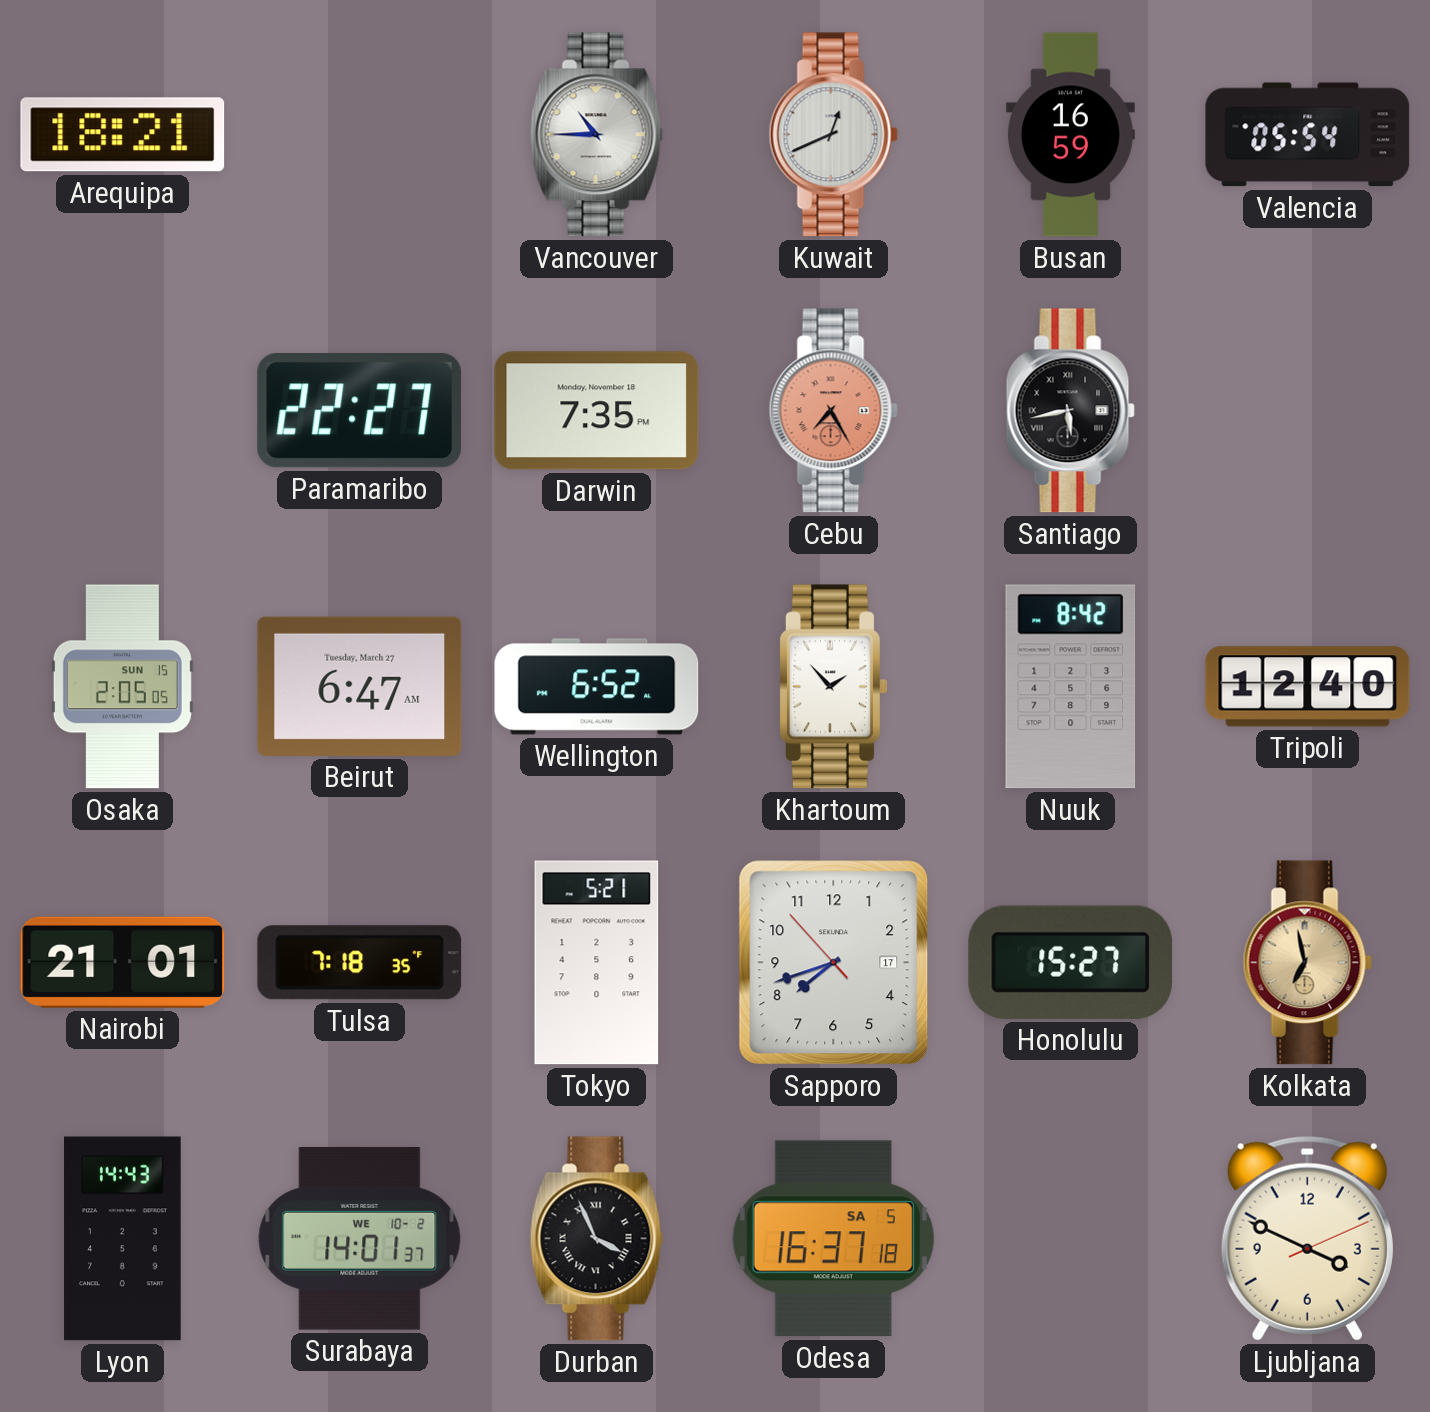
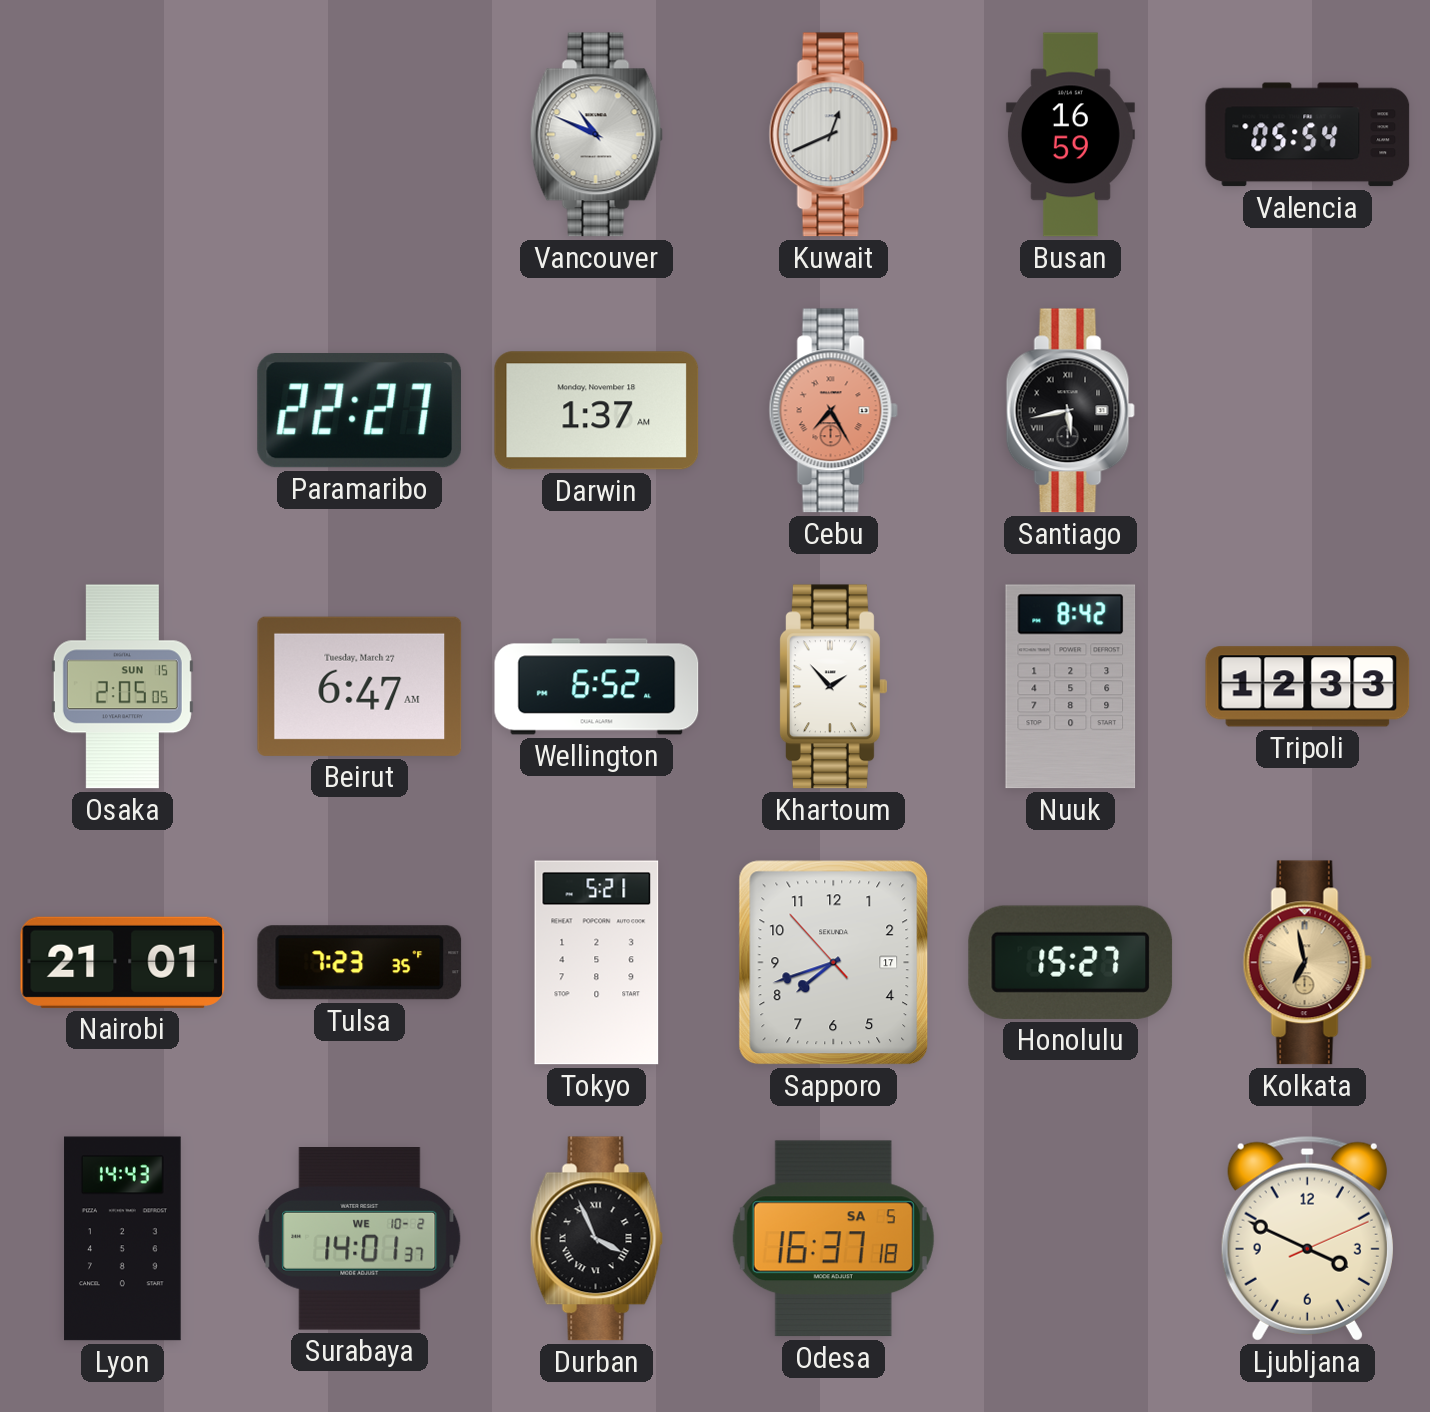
Arequipa: 18:21 -> none (123, 135)
Vancouver: 10:45 -> 10:49 (596, 135)
Darwin: 7:35 -> 1:37 (597, 411)
Tripoli: 12:40 -> 12:33 (1308, 687)
Tulsa: 7:18 -> 7:23 (360, 963)
